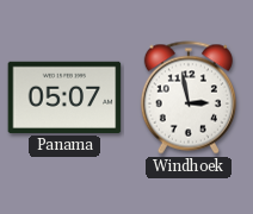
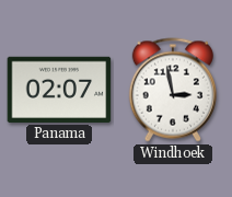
Panama: 05:07 -> 02:07 (59, 90)
